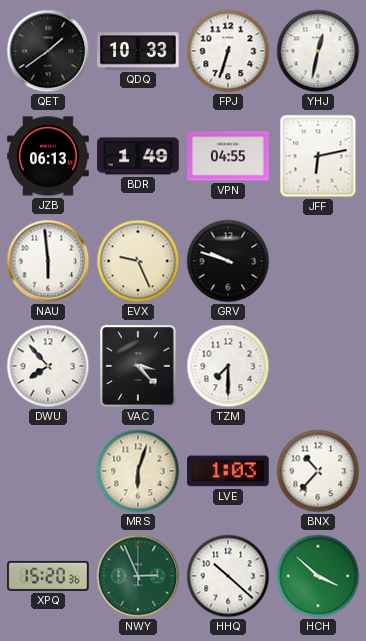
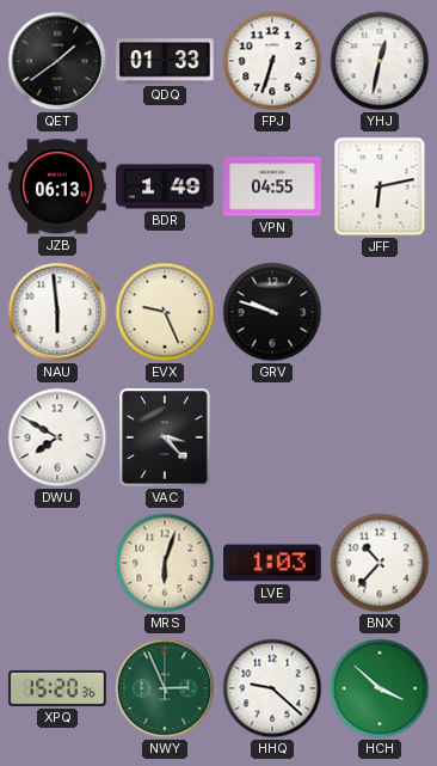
QDQ: 10:33 -> 01:33 (165, 61)
DWU: 7:53 -> 7:50 (57, 437)
TZM: 7:30 -> none (228, 366)
HHQ: 10:22 -> 9:22 (272, 688)
